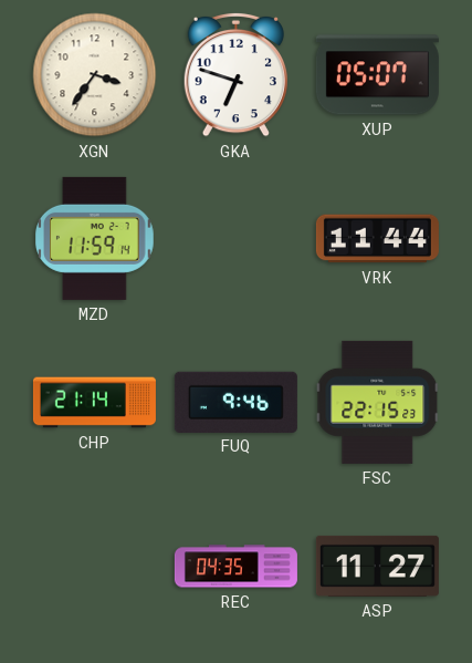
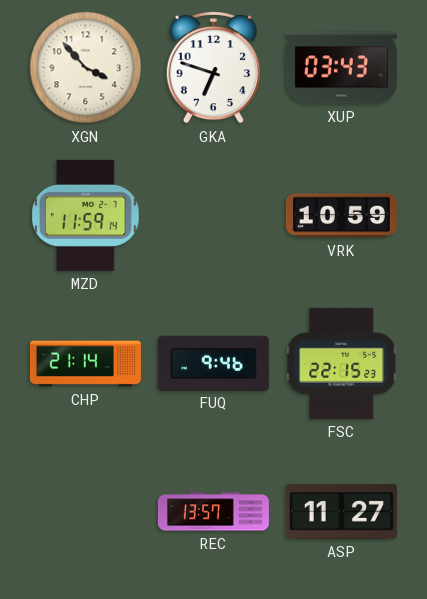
XGN: 3:36 -> 3:53 (86, 68)
XUP: 05:07 -> 03:43 (341, 68)
VRK: 11:44 -> 10:59 (341, 216)
REC: 04:35 -> 13:57 (213, 512)
